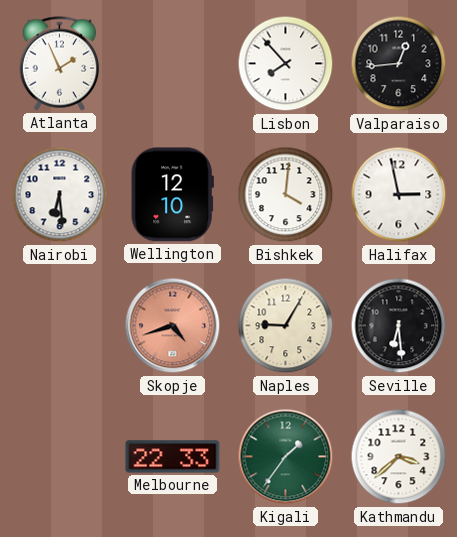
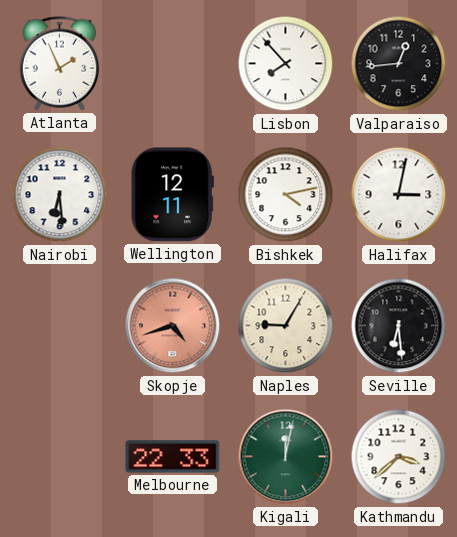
Wellington: 12:10 -> 12:11 (172, 195)
Bishkek: 4:01 -> 4:13 (286, 195)
Halifax: 2:58 -> 3:02 (399, 195)
Kigali: 1:36 -> 12:02 (286, 457)
